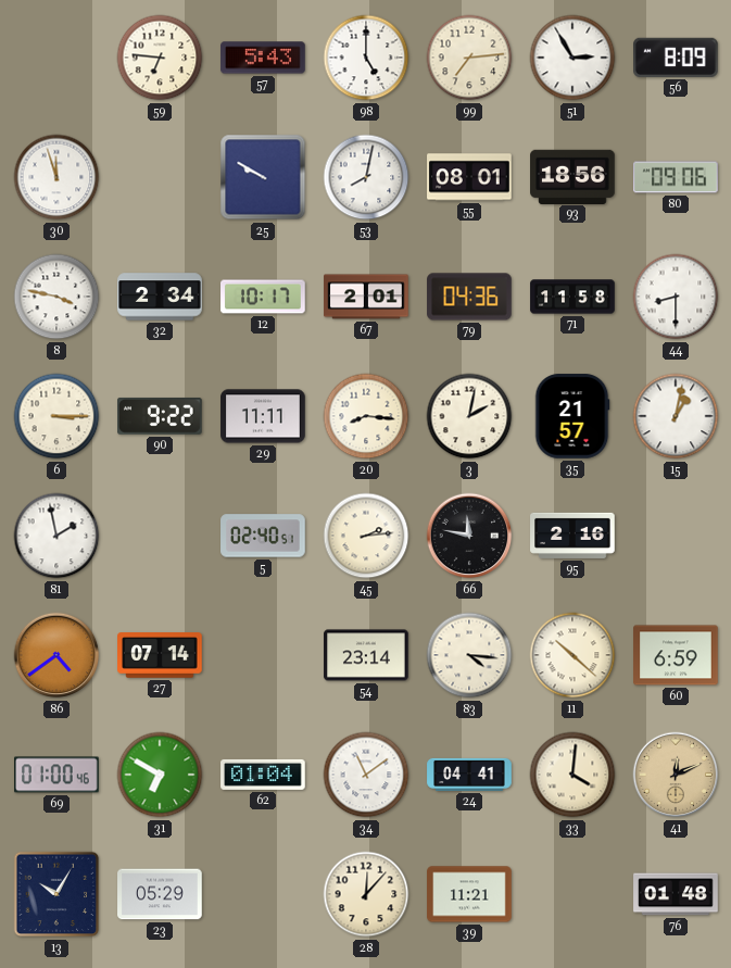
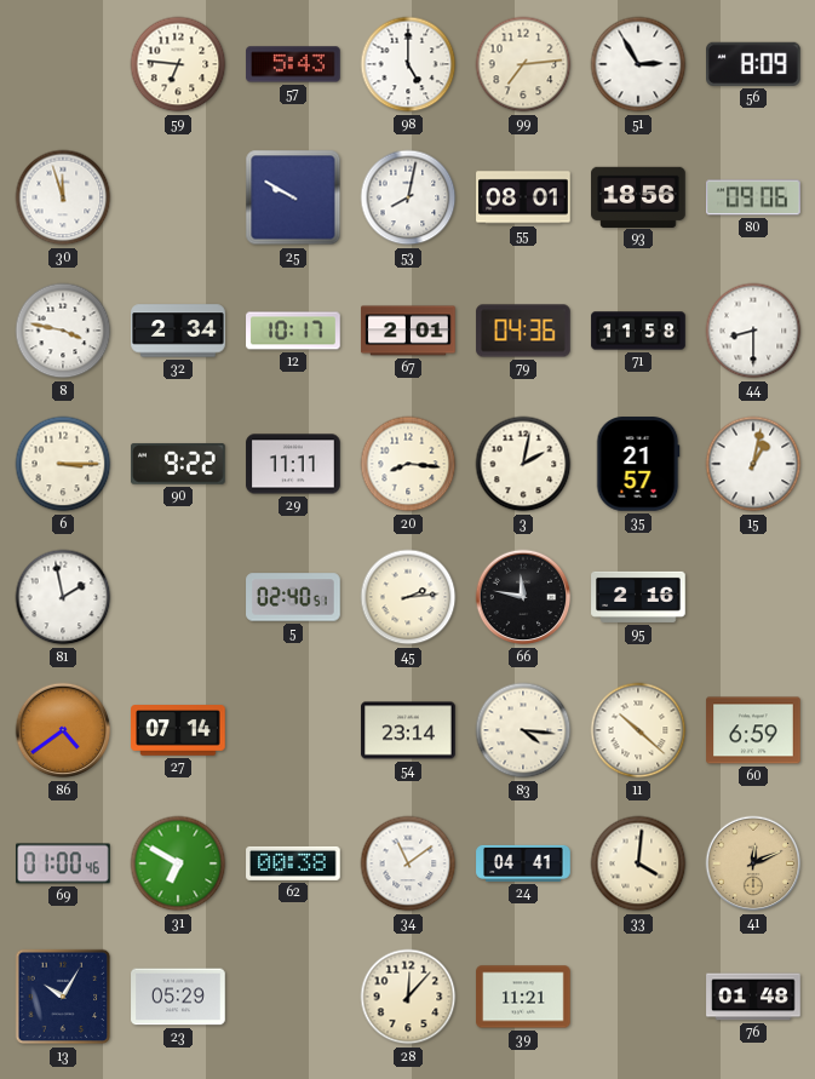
62: 01:04 -> 00:38 (293, 863)
